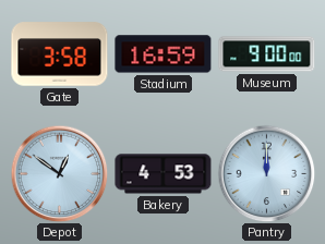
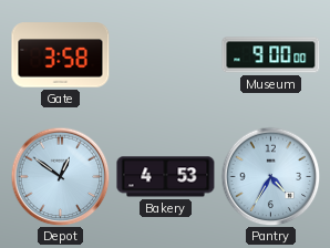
Stadium: 16:59 -> none (164, 54)
Pantry: 12:00 -> 4:35 (270, 176)
